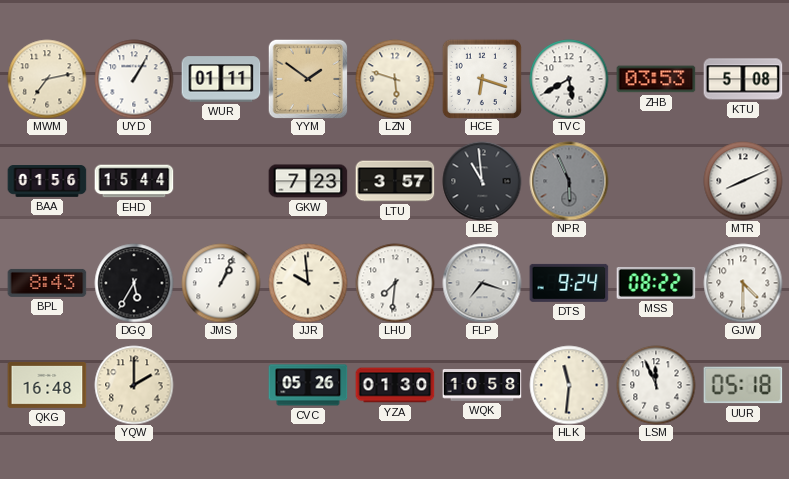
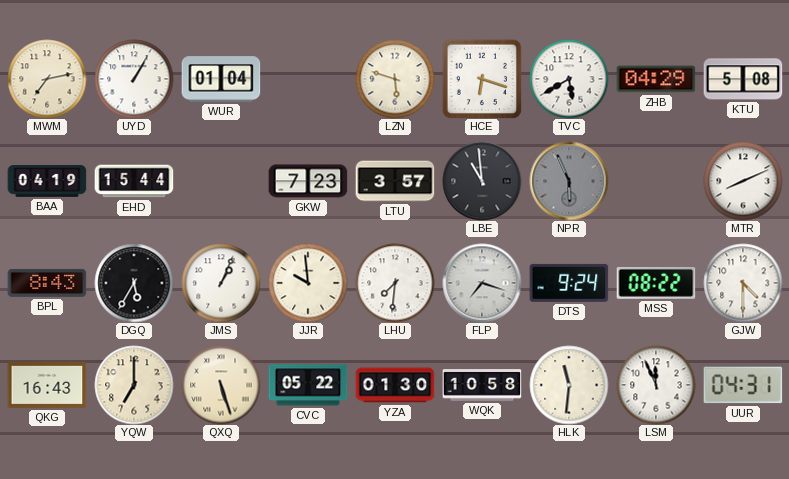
WUR: 01:11 -> 01:04 (221, 79)
YYM: 1:51 -> none (308, 79)
ZHB: 03:53 -> 04:29 (656, 79)
BAA: 01:56 -> 04:19 (47, 182)
QKG: 16:48 -> 16:43 (47, 385)
YQW: 2:00 -> 7:00 (134, 385)
QXQ: none -> 5:27 (221, 385)
CVC: 05:26 -> 05:22 (308, 385)
UUR: 05:18 -> 04:31 (743, 385)
